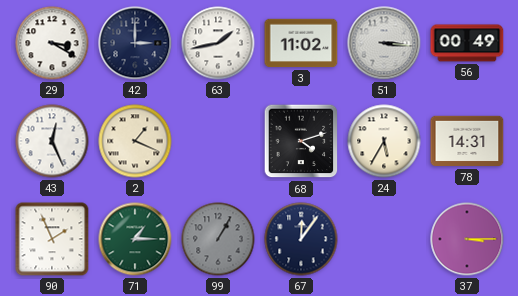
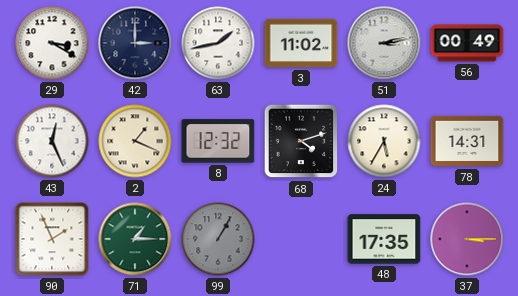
51: 3:16 -> 3:13 (384, 43)
8: none -> 12:32 (218, 141)
67: 12:06 -> none (301, 239)
48: none -> 17:35 (384, 239)
